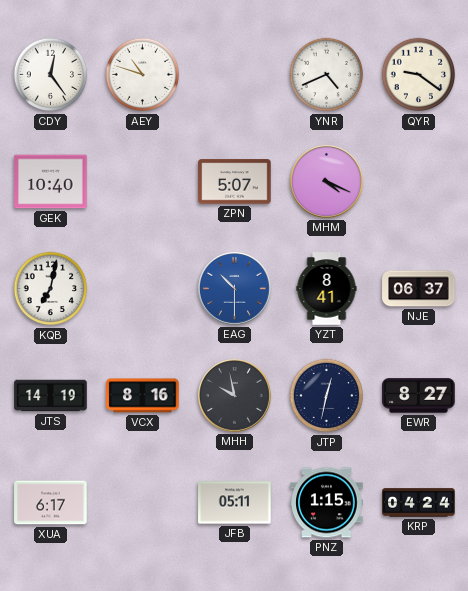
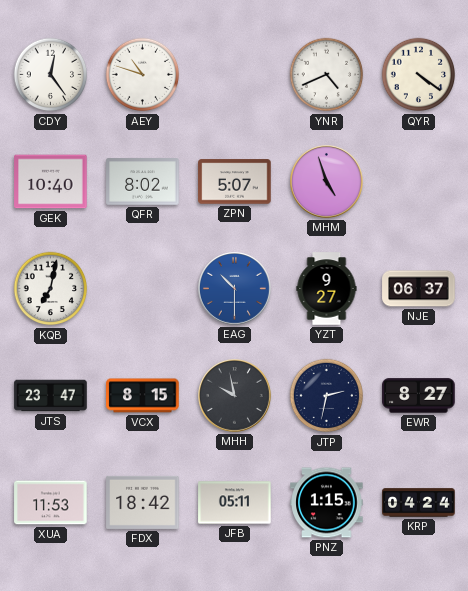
QYR: 9:21 -> 4:21 (419, 75)
QFR: none -> 8:02 (143, 182)
MHM: 4:19 -> 4:57 (327, 182)
YZT: 8:41 -> 9:27 (327, 289)
JTS: 14:19 -> 23:47 (51, 396)
VCX: 8:16 -> 8:15 (143, 396)
JTP: 12:32 -> 2:32 (327, 396)
XUA: 6:17 -> 11:53 (51, 503)
FDX: none -> 18:42 (143, 502)
